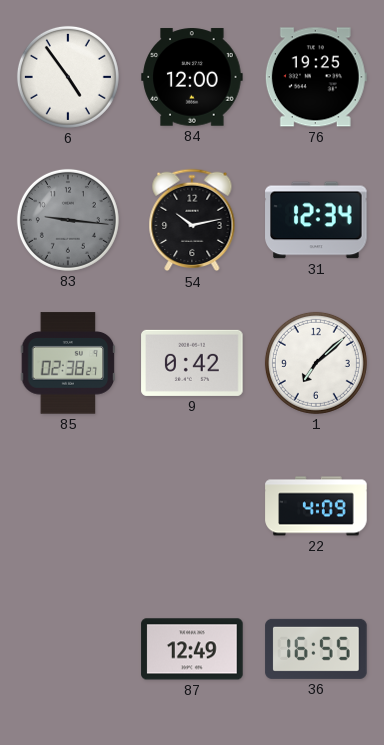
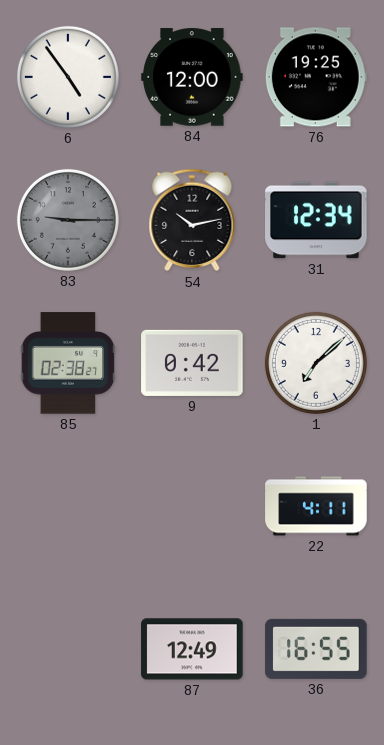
83: 9:16 -> 9:15 (68, 220)
22: 4:09 -> 4:11 (316, 506)
